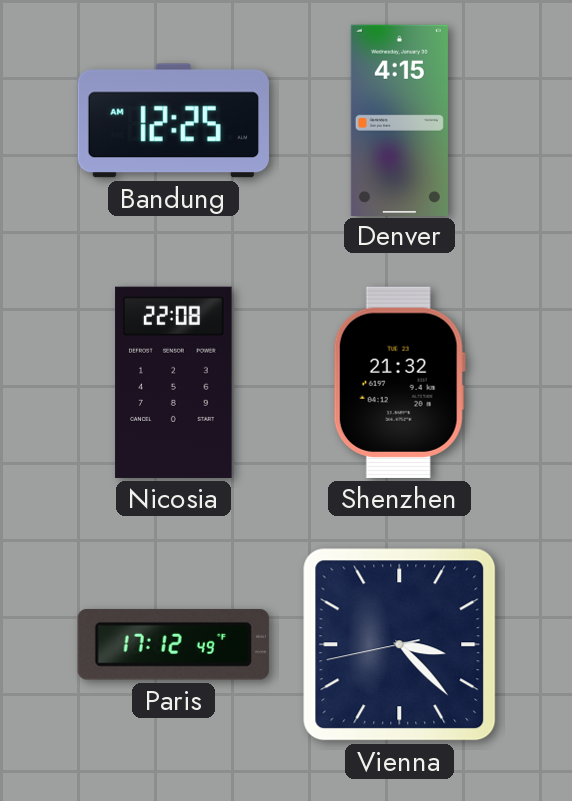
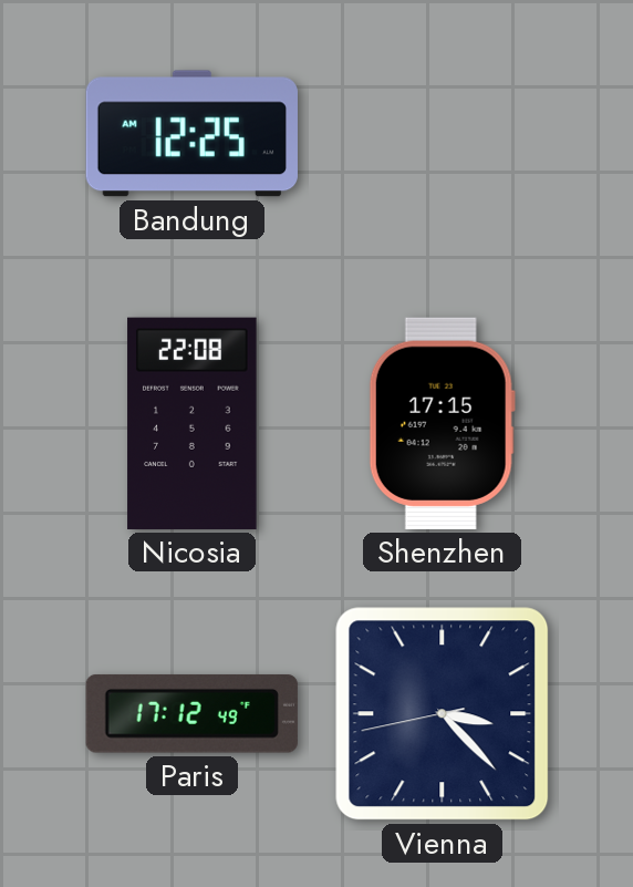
Denver: 4:15 -> none (399, 120)
Shenzhen: 21:32 -> 17:15 (442, 423)
